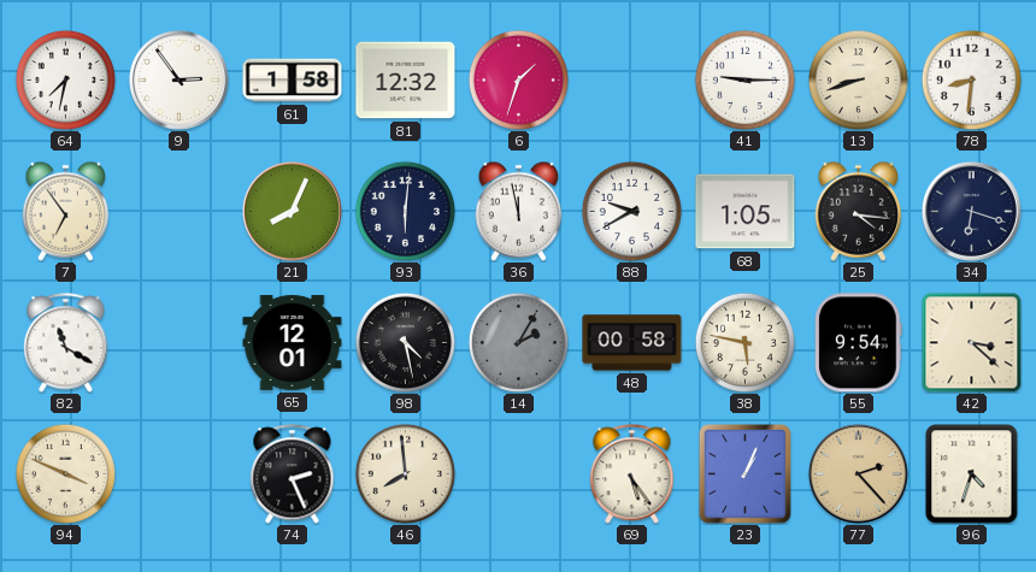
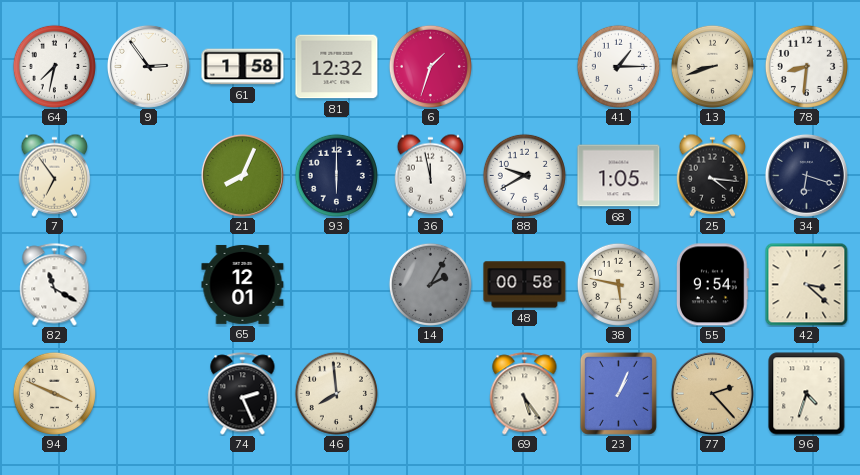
41: 9:15 -> 1:15 (618, 66)
93: 6:01 -> 6:00 (336, 175)
98: 4:28 -> none (405, 342)
